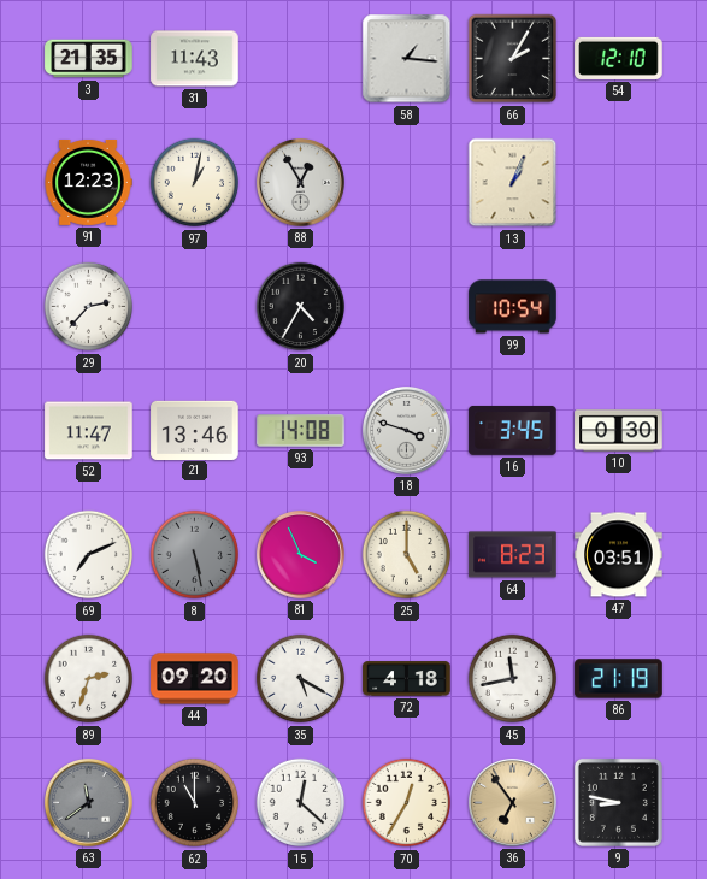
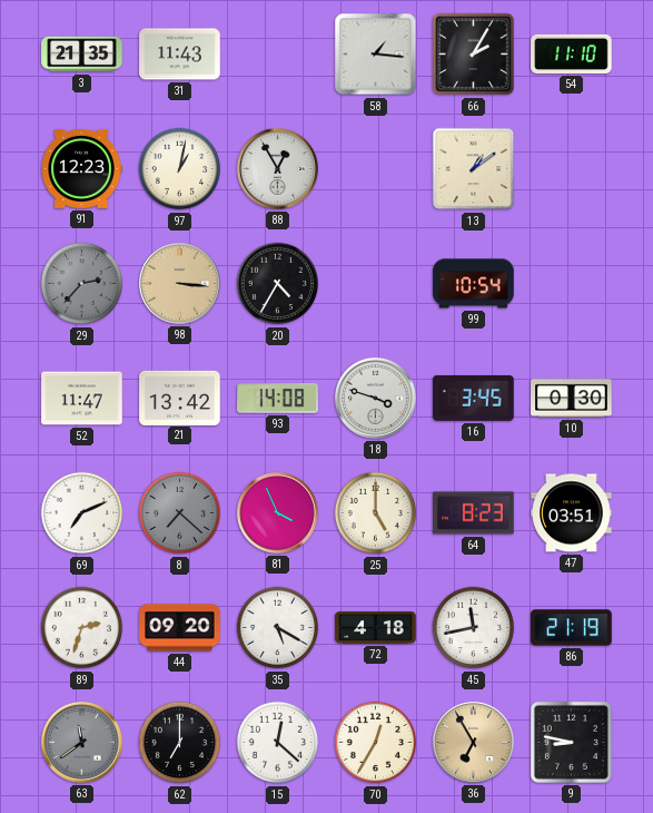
54: 12:10 -> 11:10 (572, 53)
13: 1:04 -> 1:09 (474, 169)
29 dial: white -> grey (82, 284)
98: none -> 3:16 (180, 284)
21: 13:46 -> 13:42 (180, 398)
8: 5:28 -> 7:22 (180, 513)
62: 11:00 -> 7:00 (180, 743)
36: 6:54 -> 6:55 (474, 743)
